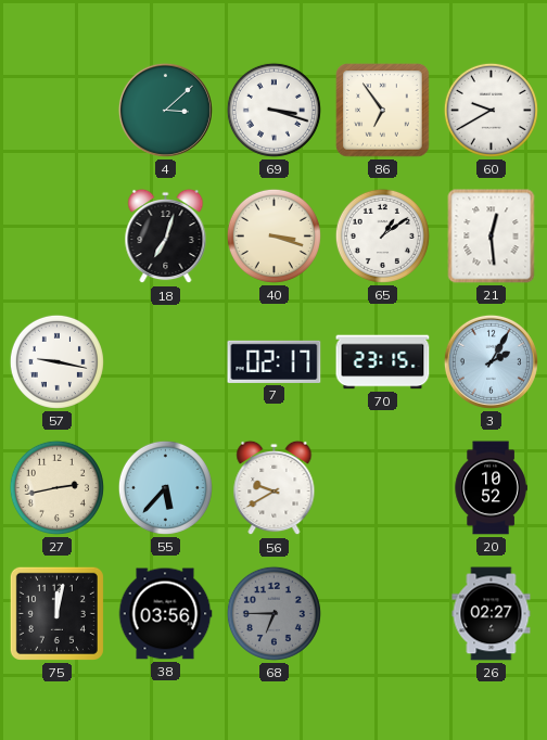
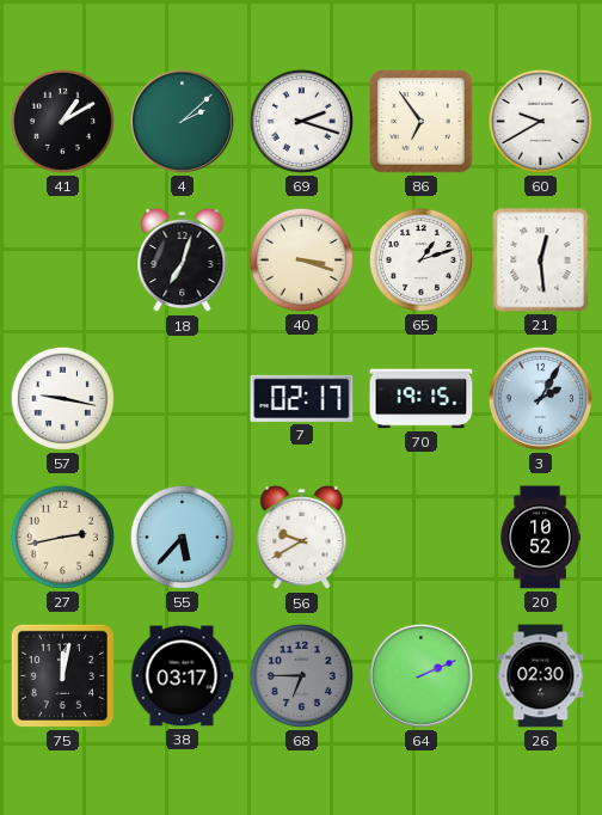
41: none -> 1:10 (62, 121)
4: 3:08 -> 2:08 (182, 121)
69: 3:18 -> 2:18 (301, 121)
65: 1:09 -> 1:12 (420, 259)
70: 23:15 -> 19:15 (422, 399)
38: 03:56 -> 03:17 (182, 676)
64: none -> 2:11 (420, 675)
26: 02:27 -> 02:30 (541, 676)
